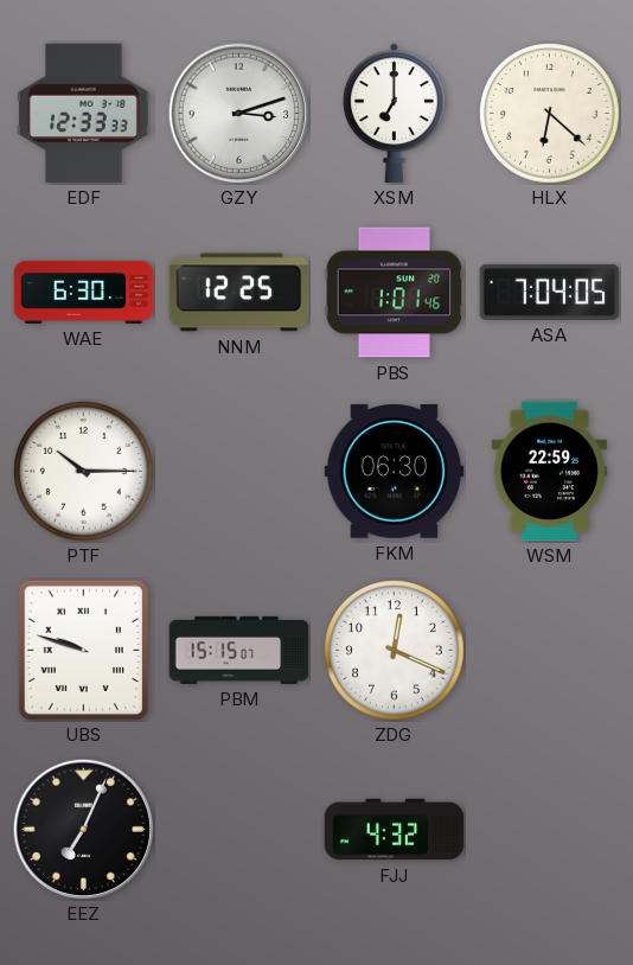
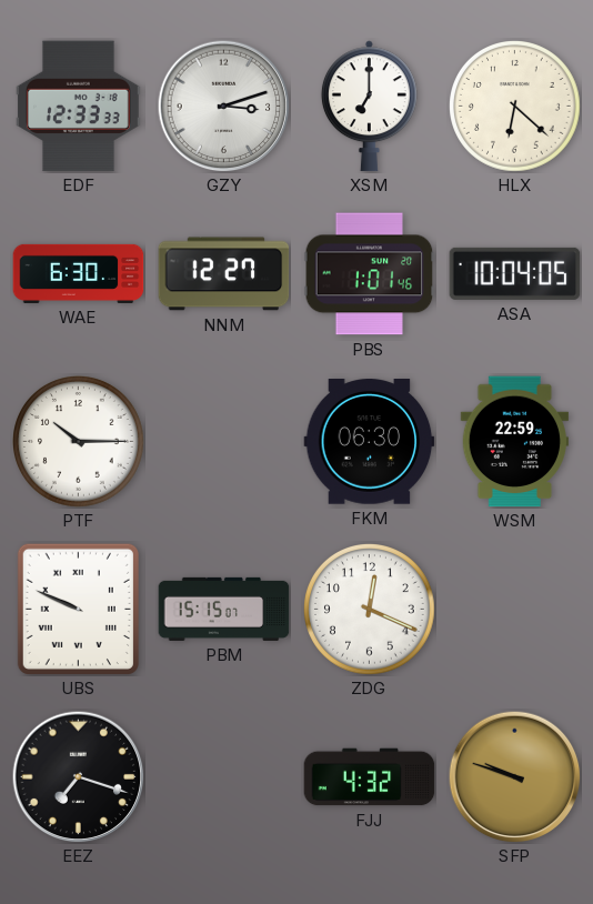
NNM: 12:25 -> 12:27 (224, 274)
ASA: 7:04 -> 10:04 (515, 273)
UBS: 9:48 -> 9:49 (78, 609)
EEZ: 7:04 -> 7:18 (78, 776)
SFP: none -> 9:48 (514, 776)
